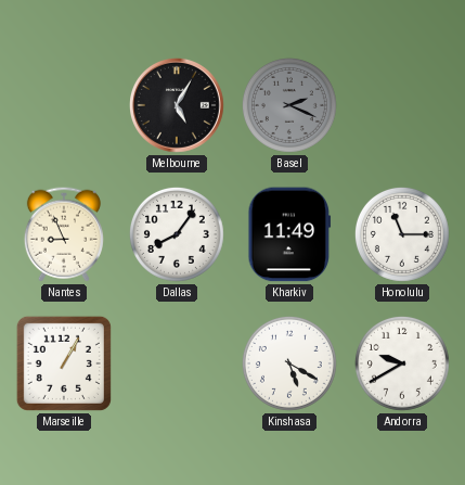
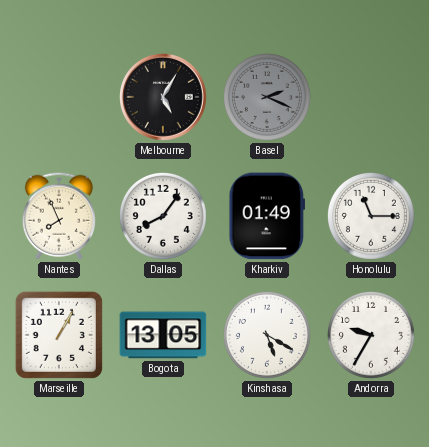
Nantes: 8:56 -> 7:56 (59, 216)
Kharkiv: 11:49 -> 01:49 (267, 216)
Bogota: none -> 13:05 (163, 335)
Andorra: 9:40 -> 9:35 (371, 335)
